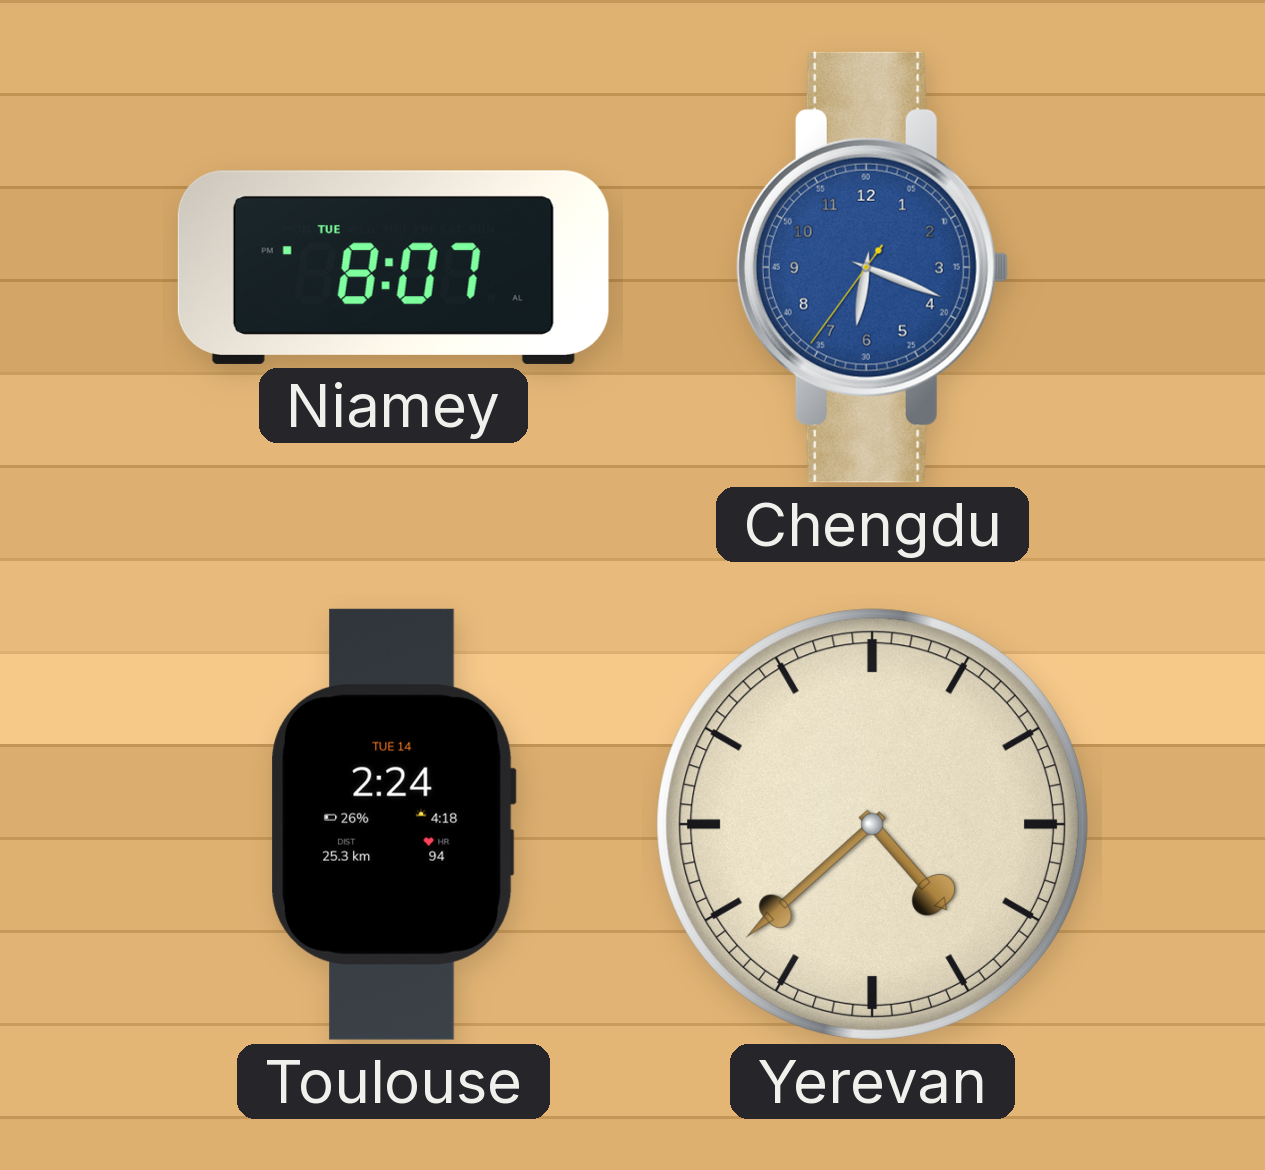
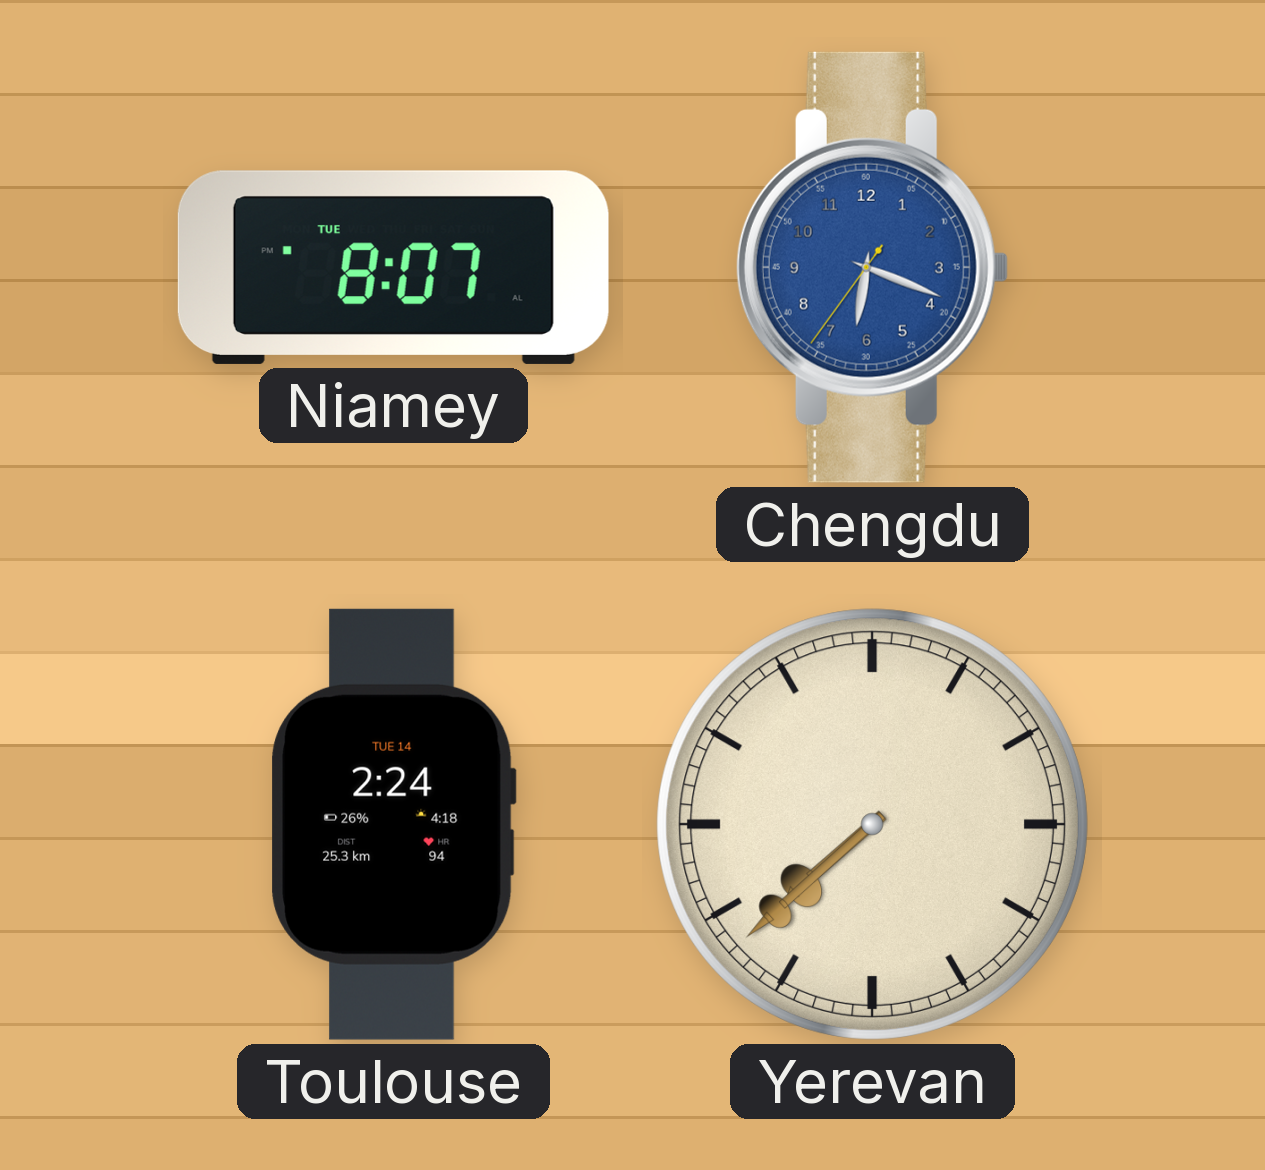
Yerevan: 4:38 -> 7:38 (872, 824)
